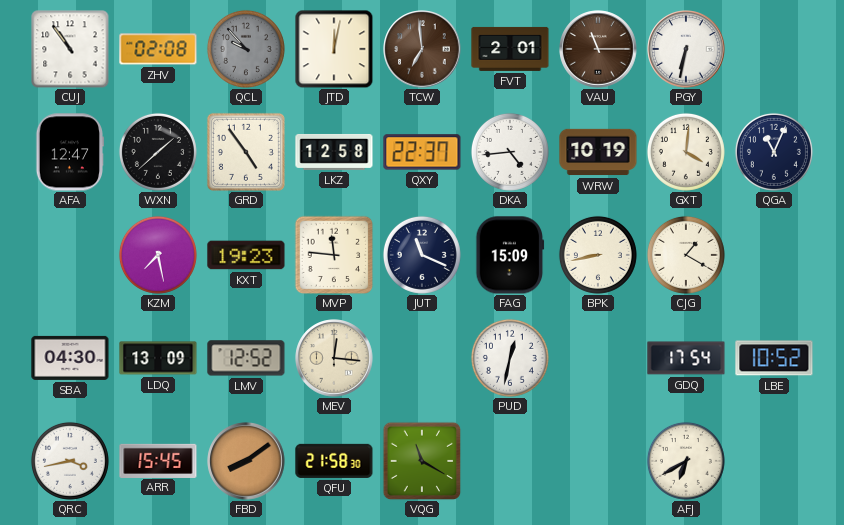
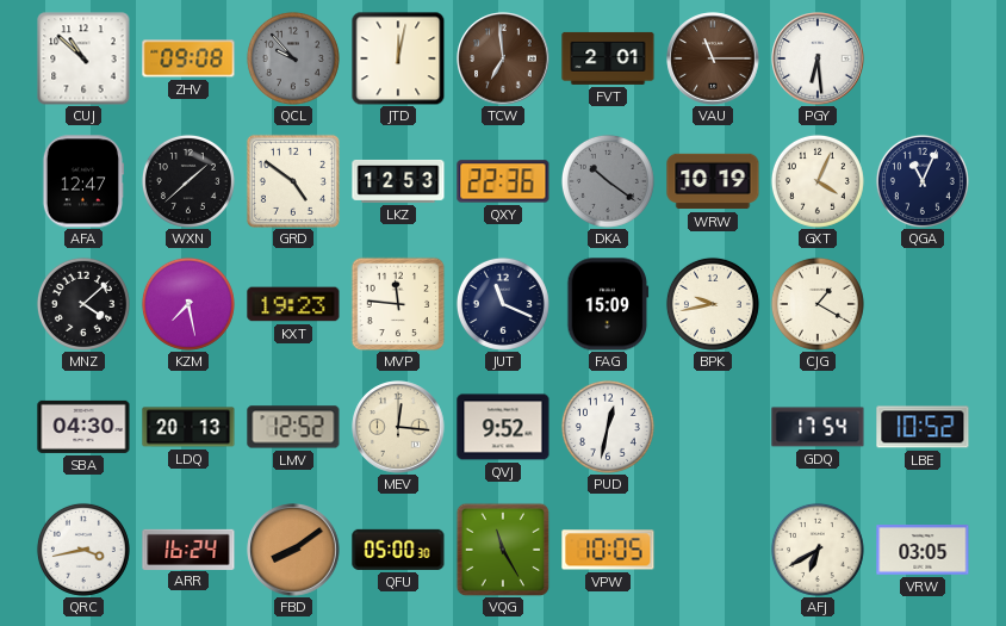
CUJ: 10:54 -> 10:52 (83, 58)
ZHV: 02:08 -> 09:08 (188, 58)
PGY: 6:32 -> 6:29 (818, 58)
GRD: 4:54 -> 4:51 (293, 181)
LKZ: 12:58 -> 12:53 (398, 181)
QXY: 22:37 -> 22:36 (503, 181)
DKA: 4:44 -> 10:21 (608, 181)
DKA dial: white -> grey (608, 181)
GXT: 4:01 -> 4:04 (818, 181)
MNZ: none -> 4:08 (83, 304)
BPK: 8:43 -> 9:43 (713, 304)
LDQ: 13:09 -> 20:13 (188, 427)
QVJ: none -> 9:52 (503, 427)
ARR: 15:45 -> 16:24 (188, 548)
QFU: 21:58 -> 05:00 (398, 550)
VQG: 11:20 -> 11:25 (503, 550)
VPW: none -> 10:05 (608, 550)
VRW: none -> 03:05 (923, 550)
